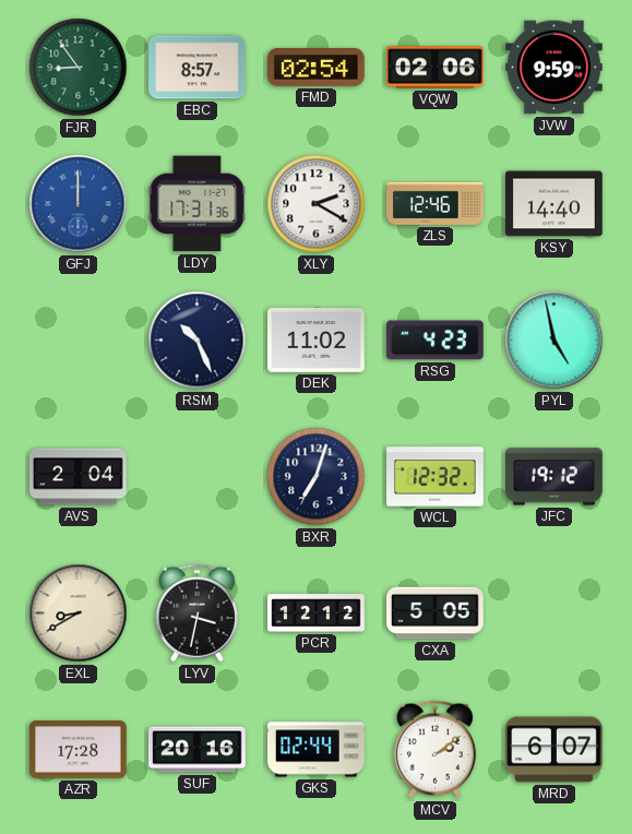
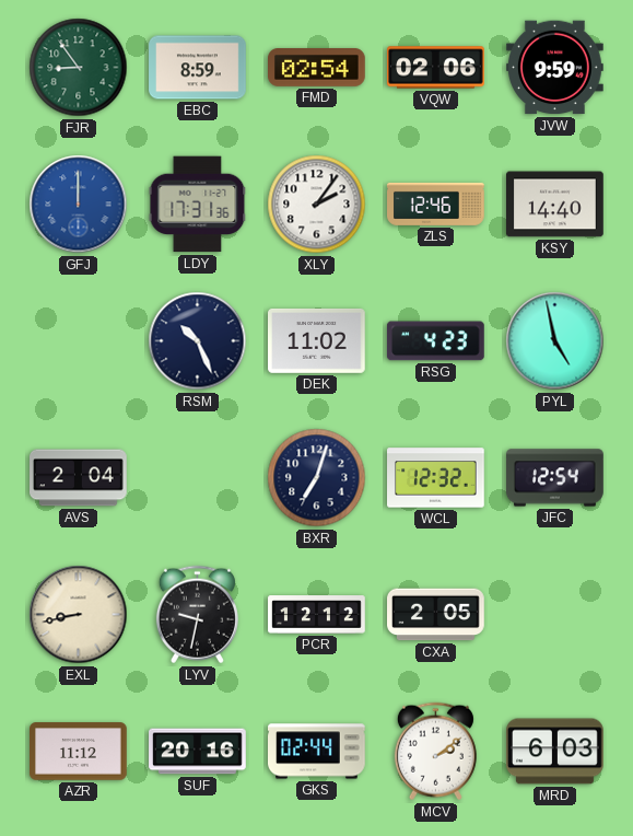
EBC: 8:57 -> 8:59 (198, 68)
XLY: 2:20 -> 2:06 (317, 205)
JFC: 19:12 -> 12:54 (555, 478)
EXL: 8:40 -> 8:43 (79, 615)
LYV: 3:32 -> 9:32 (197, 615)
CXA: 5:05 -> 2:05 (436, 615)
AZR: 17:28 -> 11:12 (79, 752)
MRD: 6:07 -> 6:03 (555, 752)
